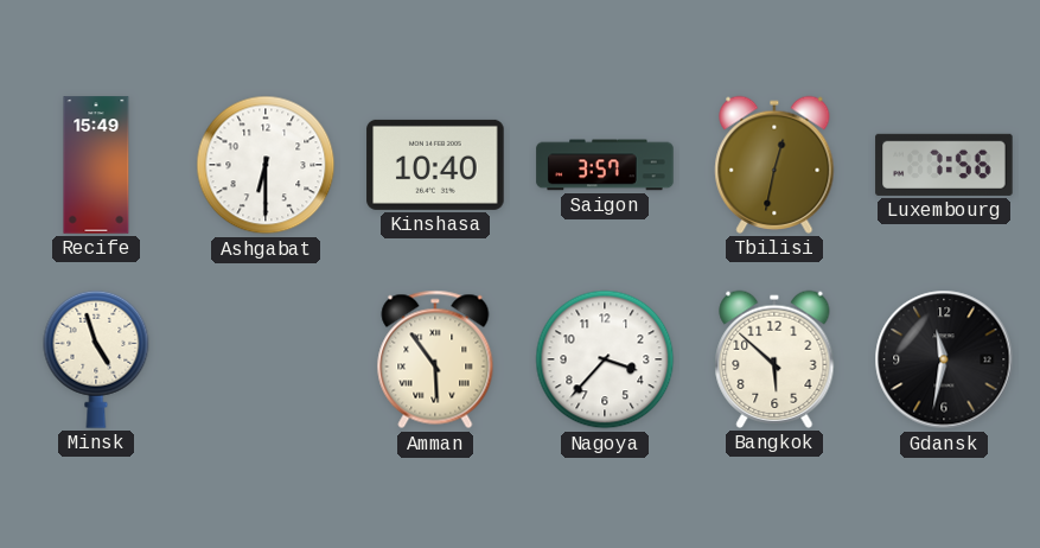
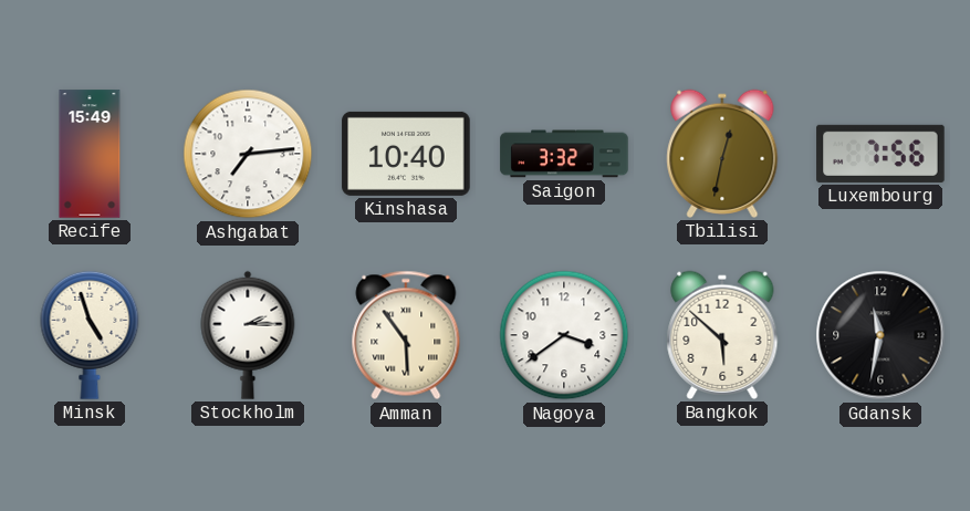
Ashgabat: 6:30 -> 7:14 (248, 154)
Saigon: 3:57 -> 3:32 (564, 154)
Stockholm: none -> 2:15 (248, 335)
Nagoya: 3:37 -> 3:39 (564, 335)
